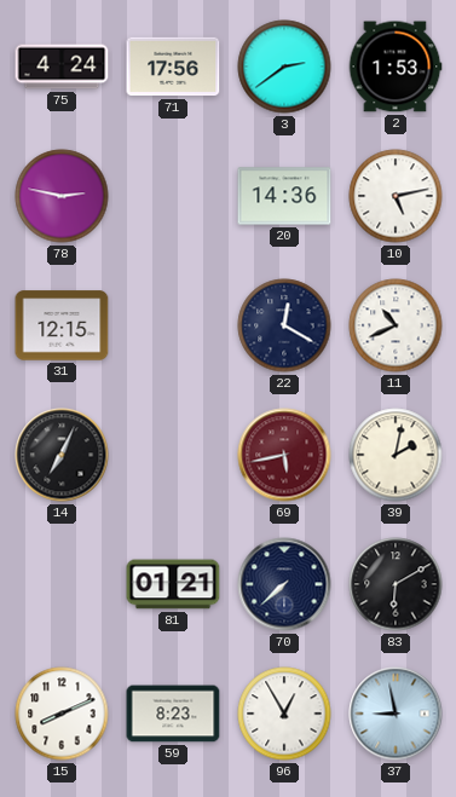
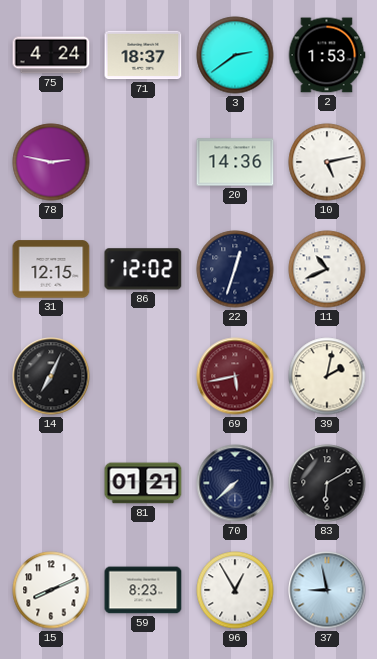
71: 17:56 -> 18:37 (143, 55)
86: none -> 12:02 (143, 269)
22: 12:20 -> 12:33 (235, 269)
